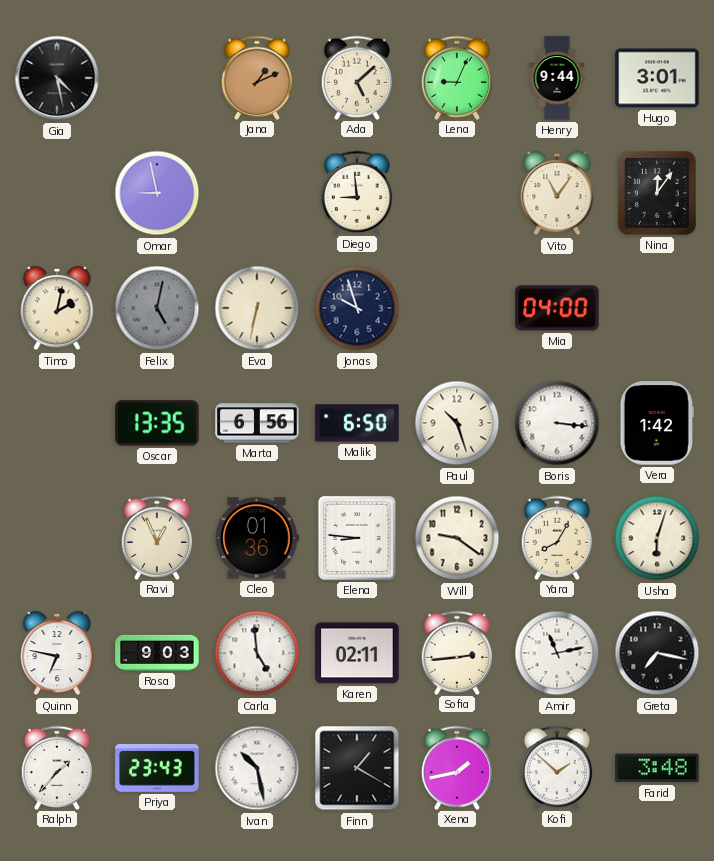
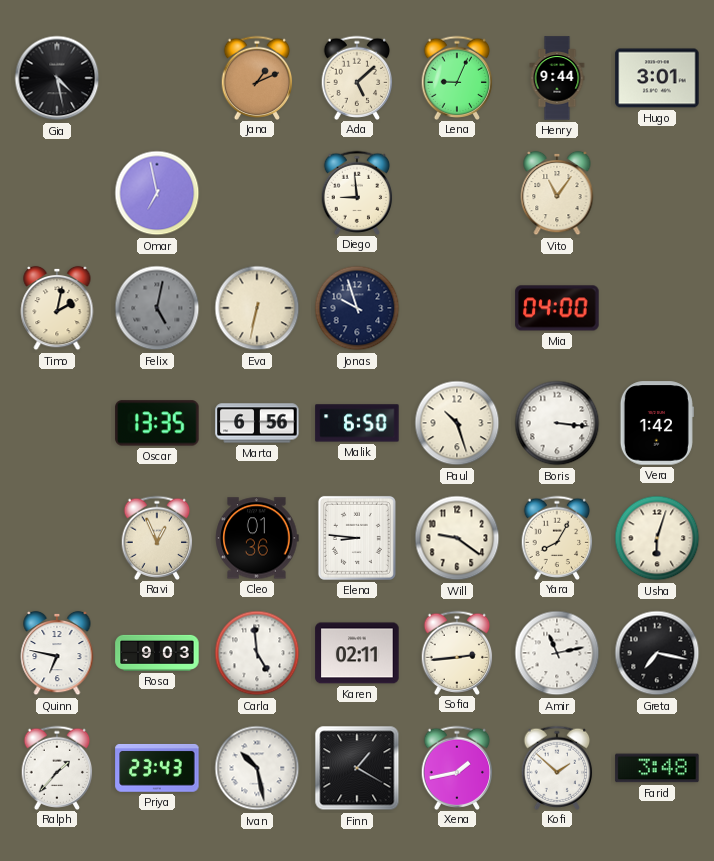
Omar: 8:58 -> 6:58 (157, 193)
Nina: 12:06 -> none (657, 193)
